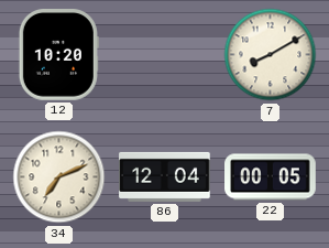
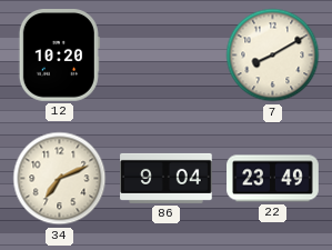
86: 12:04 -> 9:04 (167, 178)
22: 00:05 -> 23:49 (273, 179)
